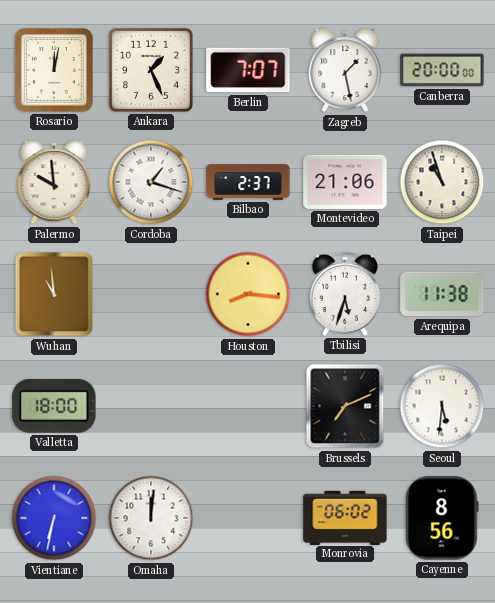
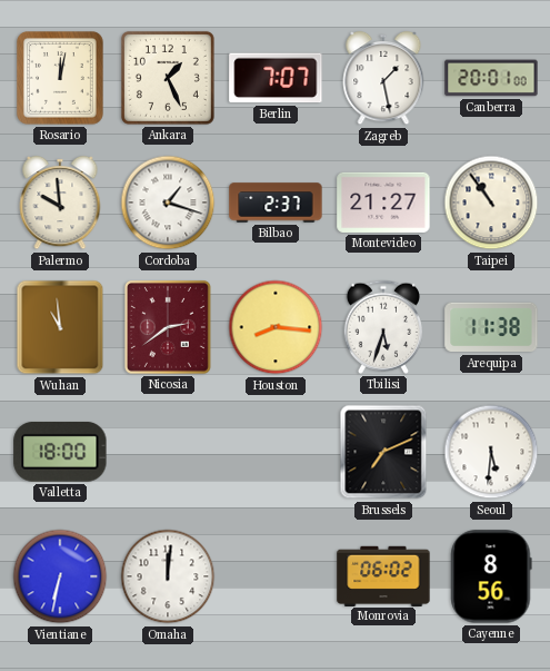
Canberra: 20:00 -> 20:01 (491, 78)
Montevideo: 21:06 -> 21:27 (383, 203)
Taipei: 10:57 -> 10:54 (491, 203)
Nicosia: none -> 2:39 (168, 327)
